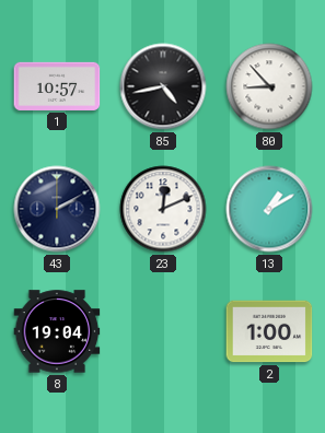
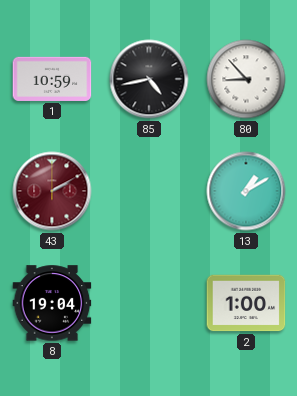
1: 10:57 -> 10:59 (52, 79)
43 dial: navy -> burgundy (52, 191)
23: 12:11 -> none (163, 209)
